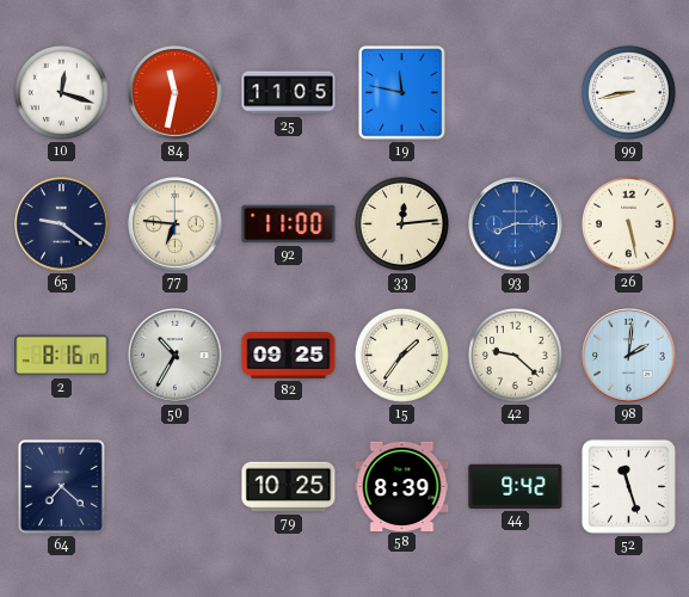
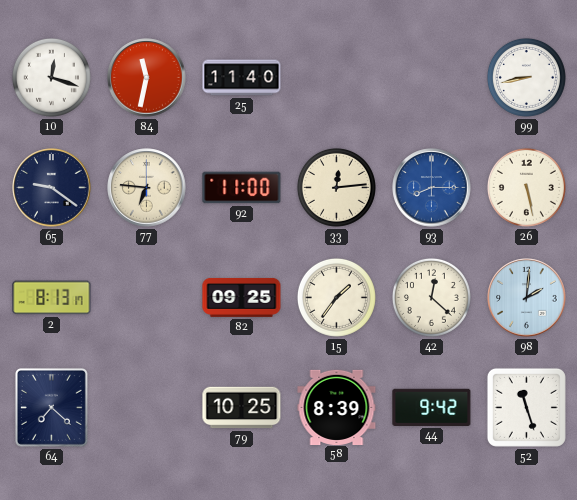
25: 11:05 -> 11:40 (242, 78)
19: 11:47 -> none (402, 93)
2: 8:16 -> 8:13 (52, 298)
50: 10:35 -> none (176, 356)
42: 9:22 -> 12:22 (431, 297)
